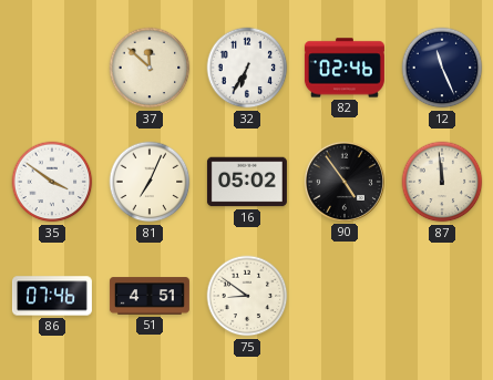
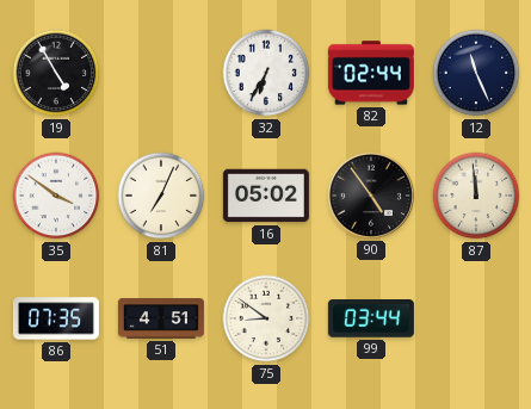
19: none -> 4:55 (56, 73)
37: 11:52 -> none (150, 68)
82: 02:46 -> 02:44 (371, 73)
86: 07:46 -> 07:35 (56, 318)
99: none -> 03:44 (371, 318)
